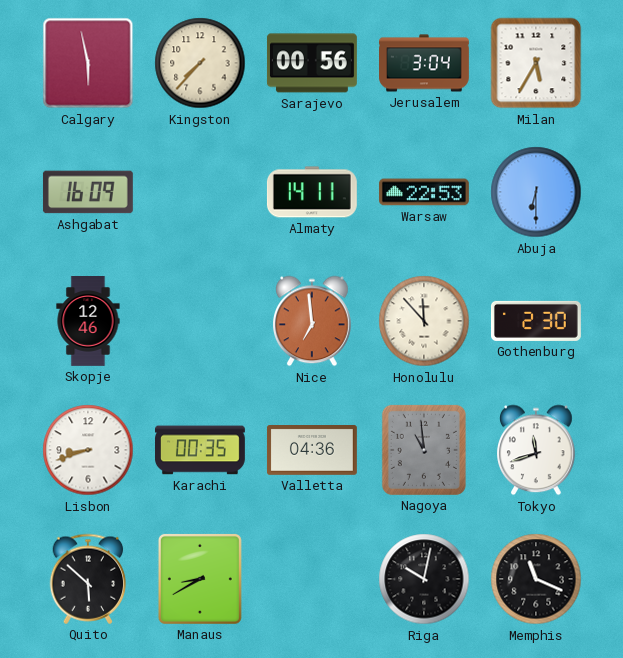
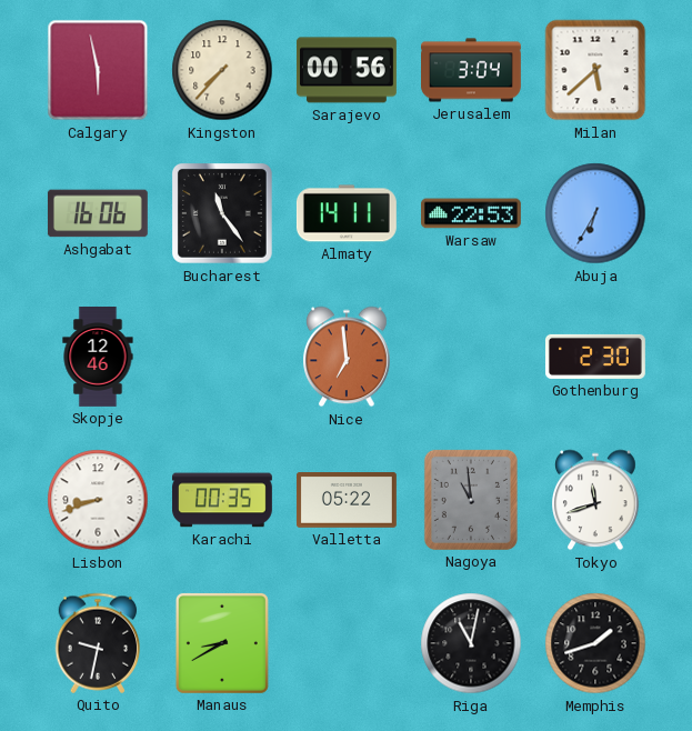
Milan: 5:35 -> 5:38 (595, 70)
Ashgabat: 16:09 -> 16:06 (98, 213)
Bucharest: none -> 11:24 (223, 214)
Abuja: 6:30 -> 6:35 (595, 213)
Honolulu: 11:53 -> none (424, 321)
Valletta: 04:36 -> 05:22 (347, 501)
Quito: 5:52 -> 9:32 (98, 643)
Riga: 10:02 -> 11:02 (471, 643)
Memphis: 11:19 -> 1:42 (595, 643)
